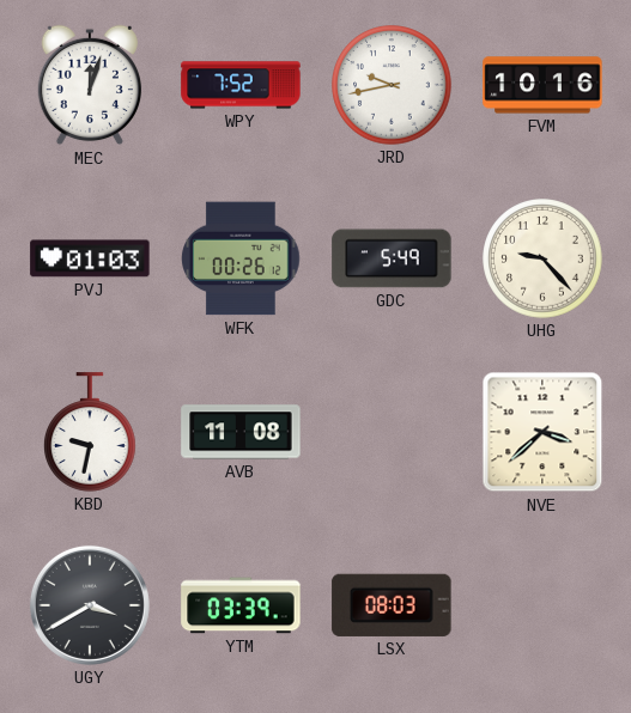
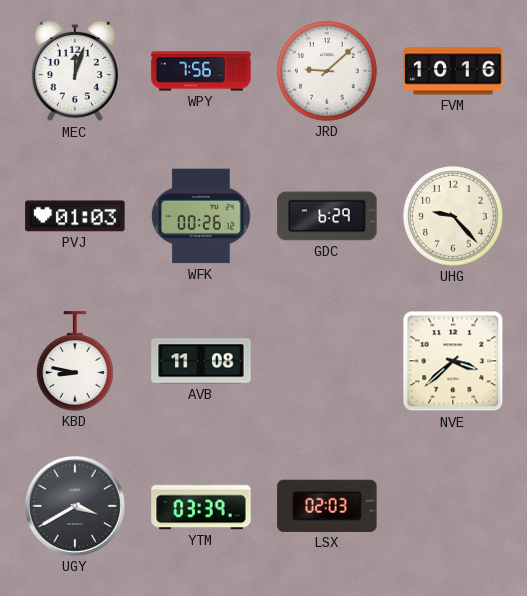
WPY: 7:52 -> 7:56 (201, 71)
JRD: 9:43 -> 9:08 (327, 71)
GDC: 5:49 -> 6:29 (327, 216)
KBD: 9:32 -> 8:47 (76, 361)
LSX: 08:03 -> 02:03 (327, 506)
